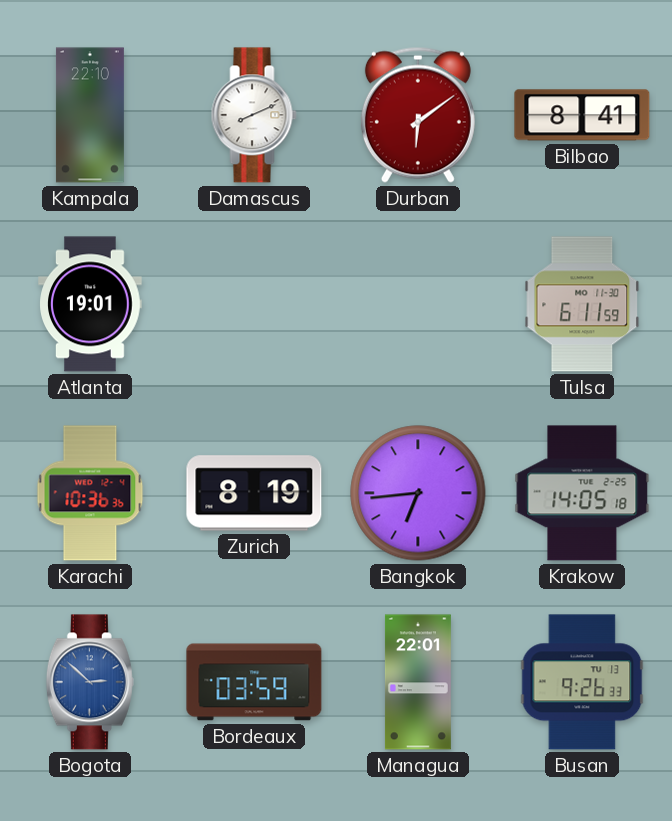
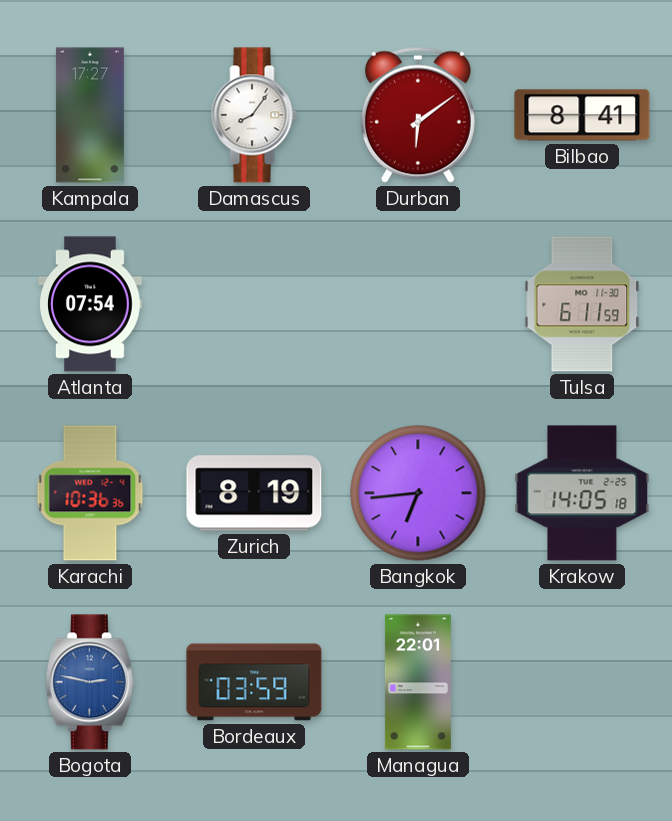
Kampala: 22:10 -> 17:27 (90, 115)
Damascus: 8:11 -> 8:06 (254, 115)
Atlanta: 19:01 -> 07:54 (90, 304)
Bogota: 2:52 -> 2:47 (90, 682)
Busan: 9:26 -> none (582, 682)
